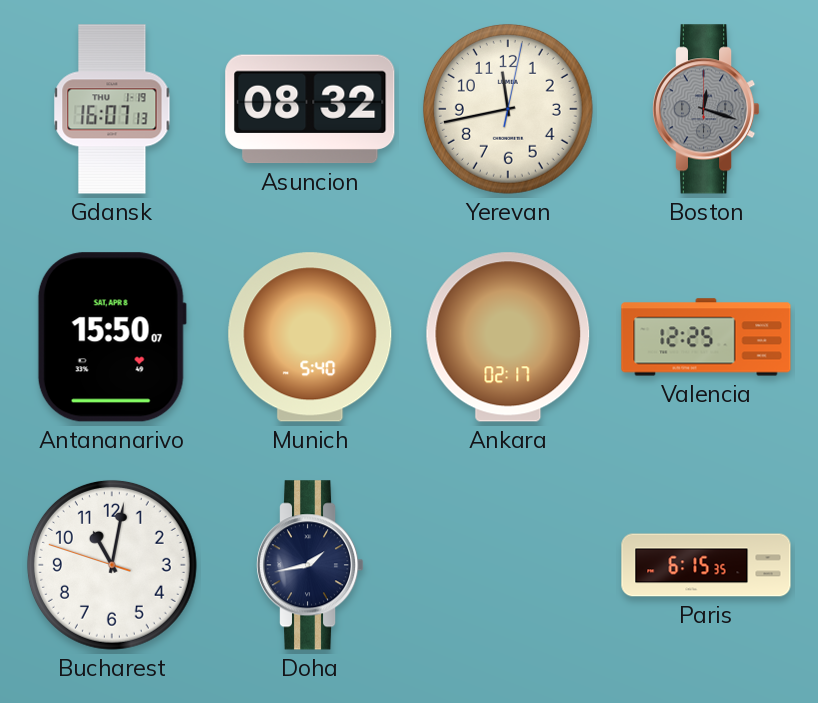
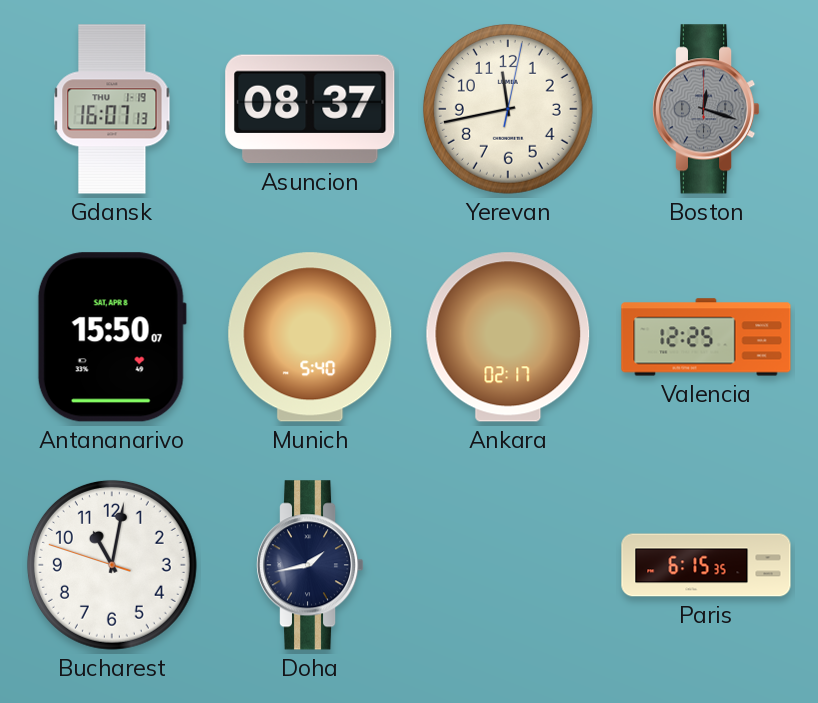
Asuncion: 08:32 -> 08:37 (310, 109)
